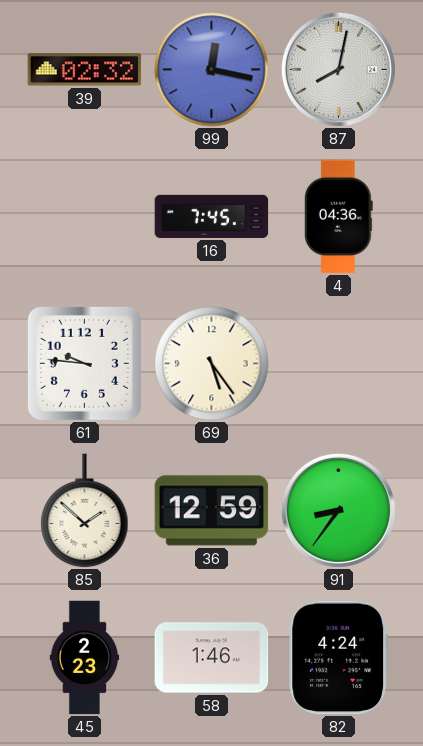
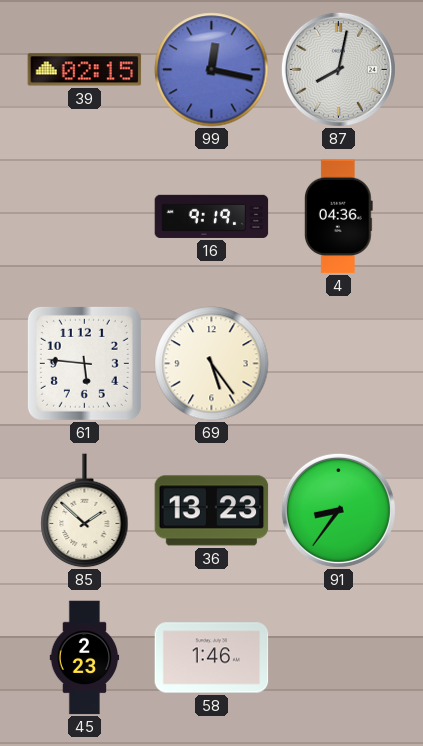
39: 02:32 -> 02:15 (85, 70)
16: 7:45 -> 9:19 (212, 216)
61: 9:46 -> 5:46 (84, 363)
36: 12:59 -> 13:23 (212, 511)
82: 4:24 -> none (339, 658)
